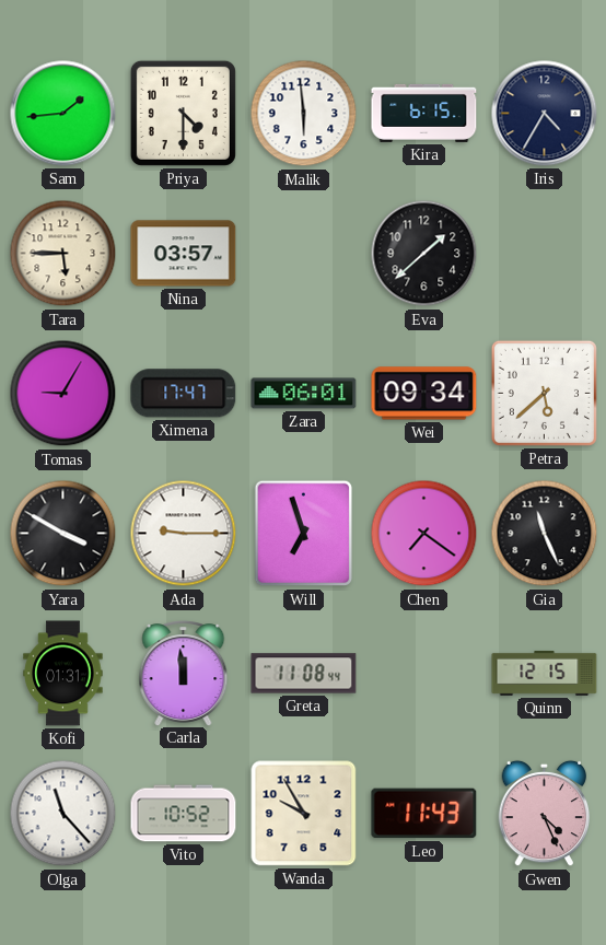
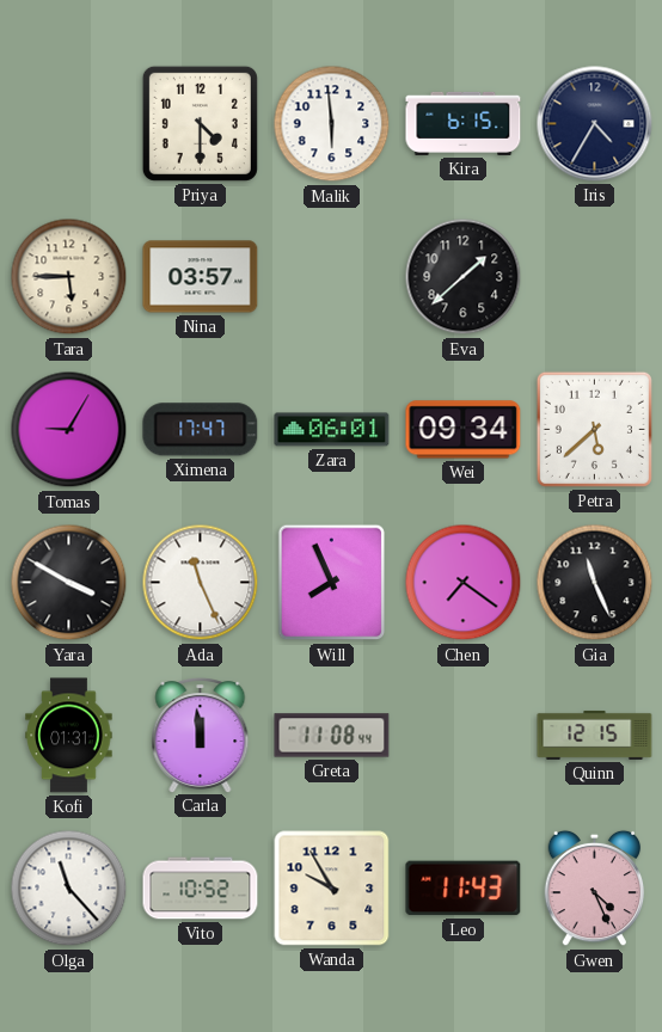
Sam: 1:44 -> none (63, 114)
Ada: 9:15 -> 11:26 (201, 583)
Will: 6:57 -> 7:56 (332, 583)
